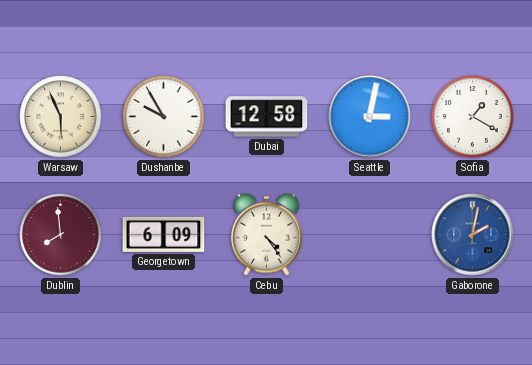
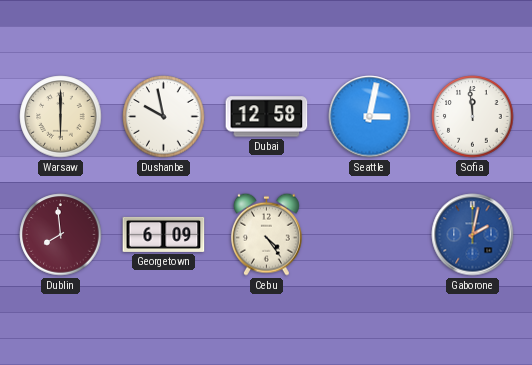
Warsaw: 5:56 -> 6:00 (61, 117)
Dushanbe: 9:55 -> 9:58 (164, 117)
Sofia: 1:20 -> 11:59 (473, 117)
